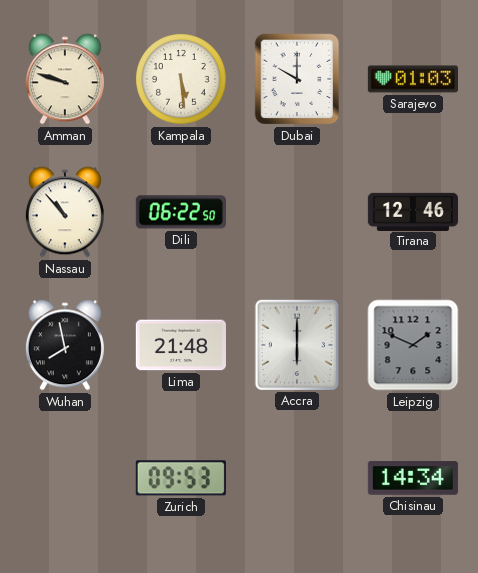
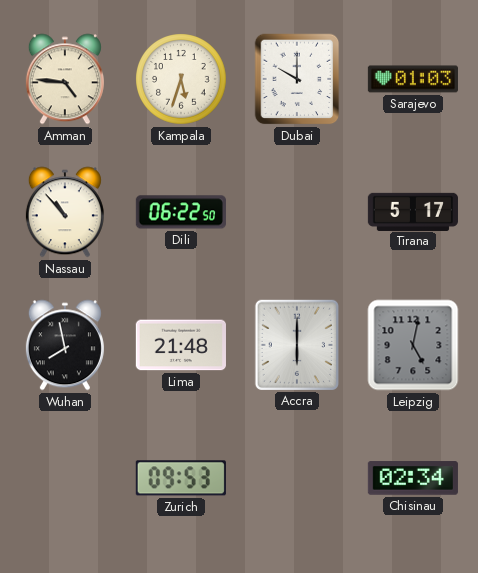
Amman: 9:48 -> 4:46 (65, 79)
Kampala: 5:29 -> 5:33 (181, 79)
Tirana: 12:46 -> 5:17 (413, 211)
Leipzig: 1:49 -> 5:02 (413, 345)
Chisinau: 14:34 -> 02:34 (413, 478)
